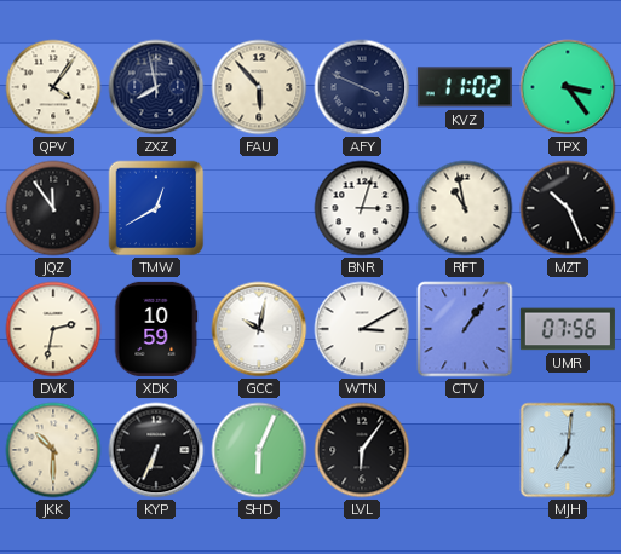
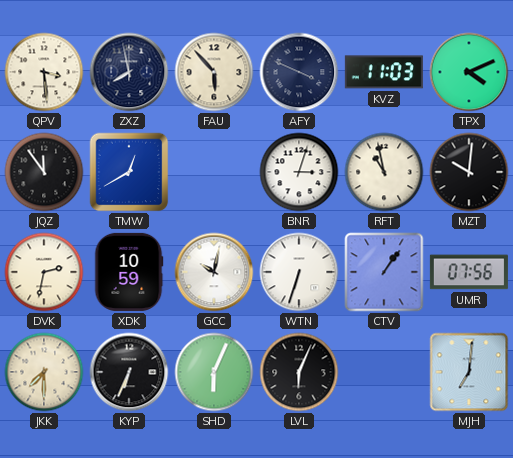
QPV: 4:06 -> 3:29 (44, 72)
KVZ: 11:02 -> 11:03 (384, 72)
TPX: 3:24 -> 4:11 (469, 72)
MZT: 10:26 -> 10:01 (469, 172)
WTN: 3:10 -> 6:33 (299, 272)
JKK: 10:30 -> 7:30 (44, 372)
LVL: 6:06 -> 6:04 (299, 372)
